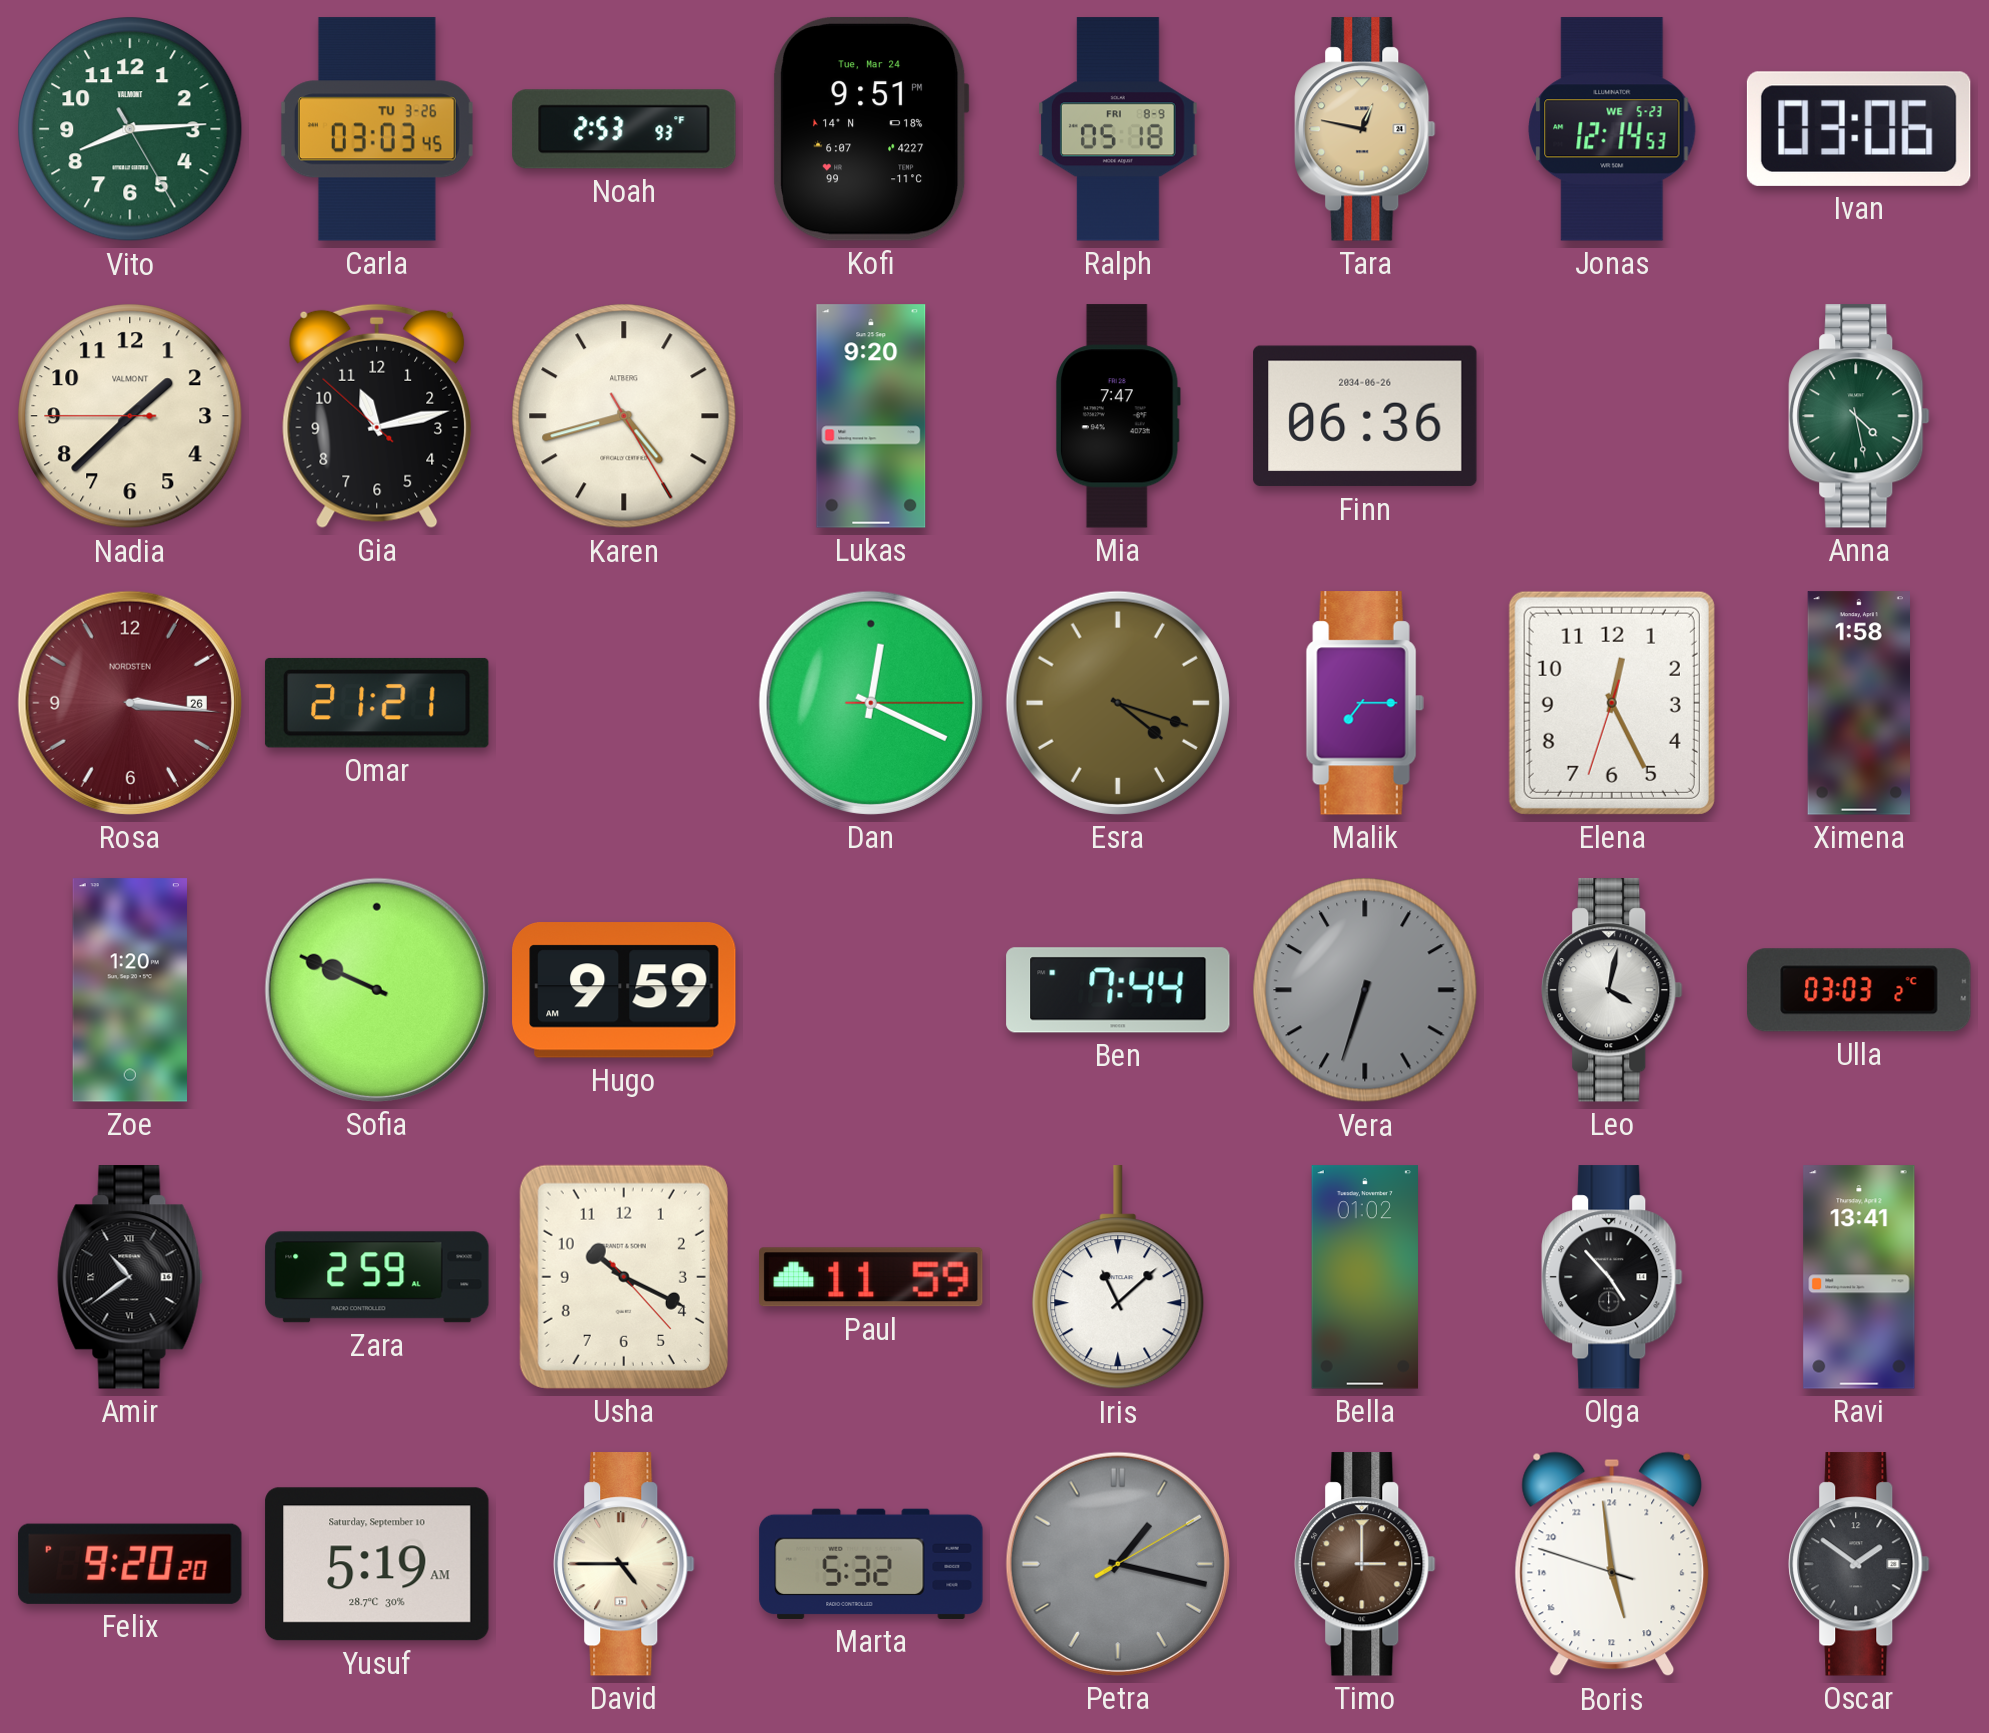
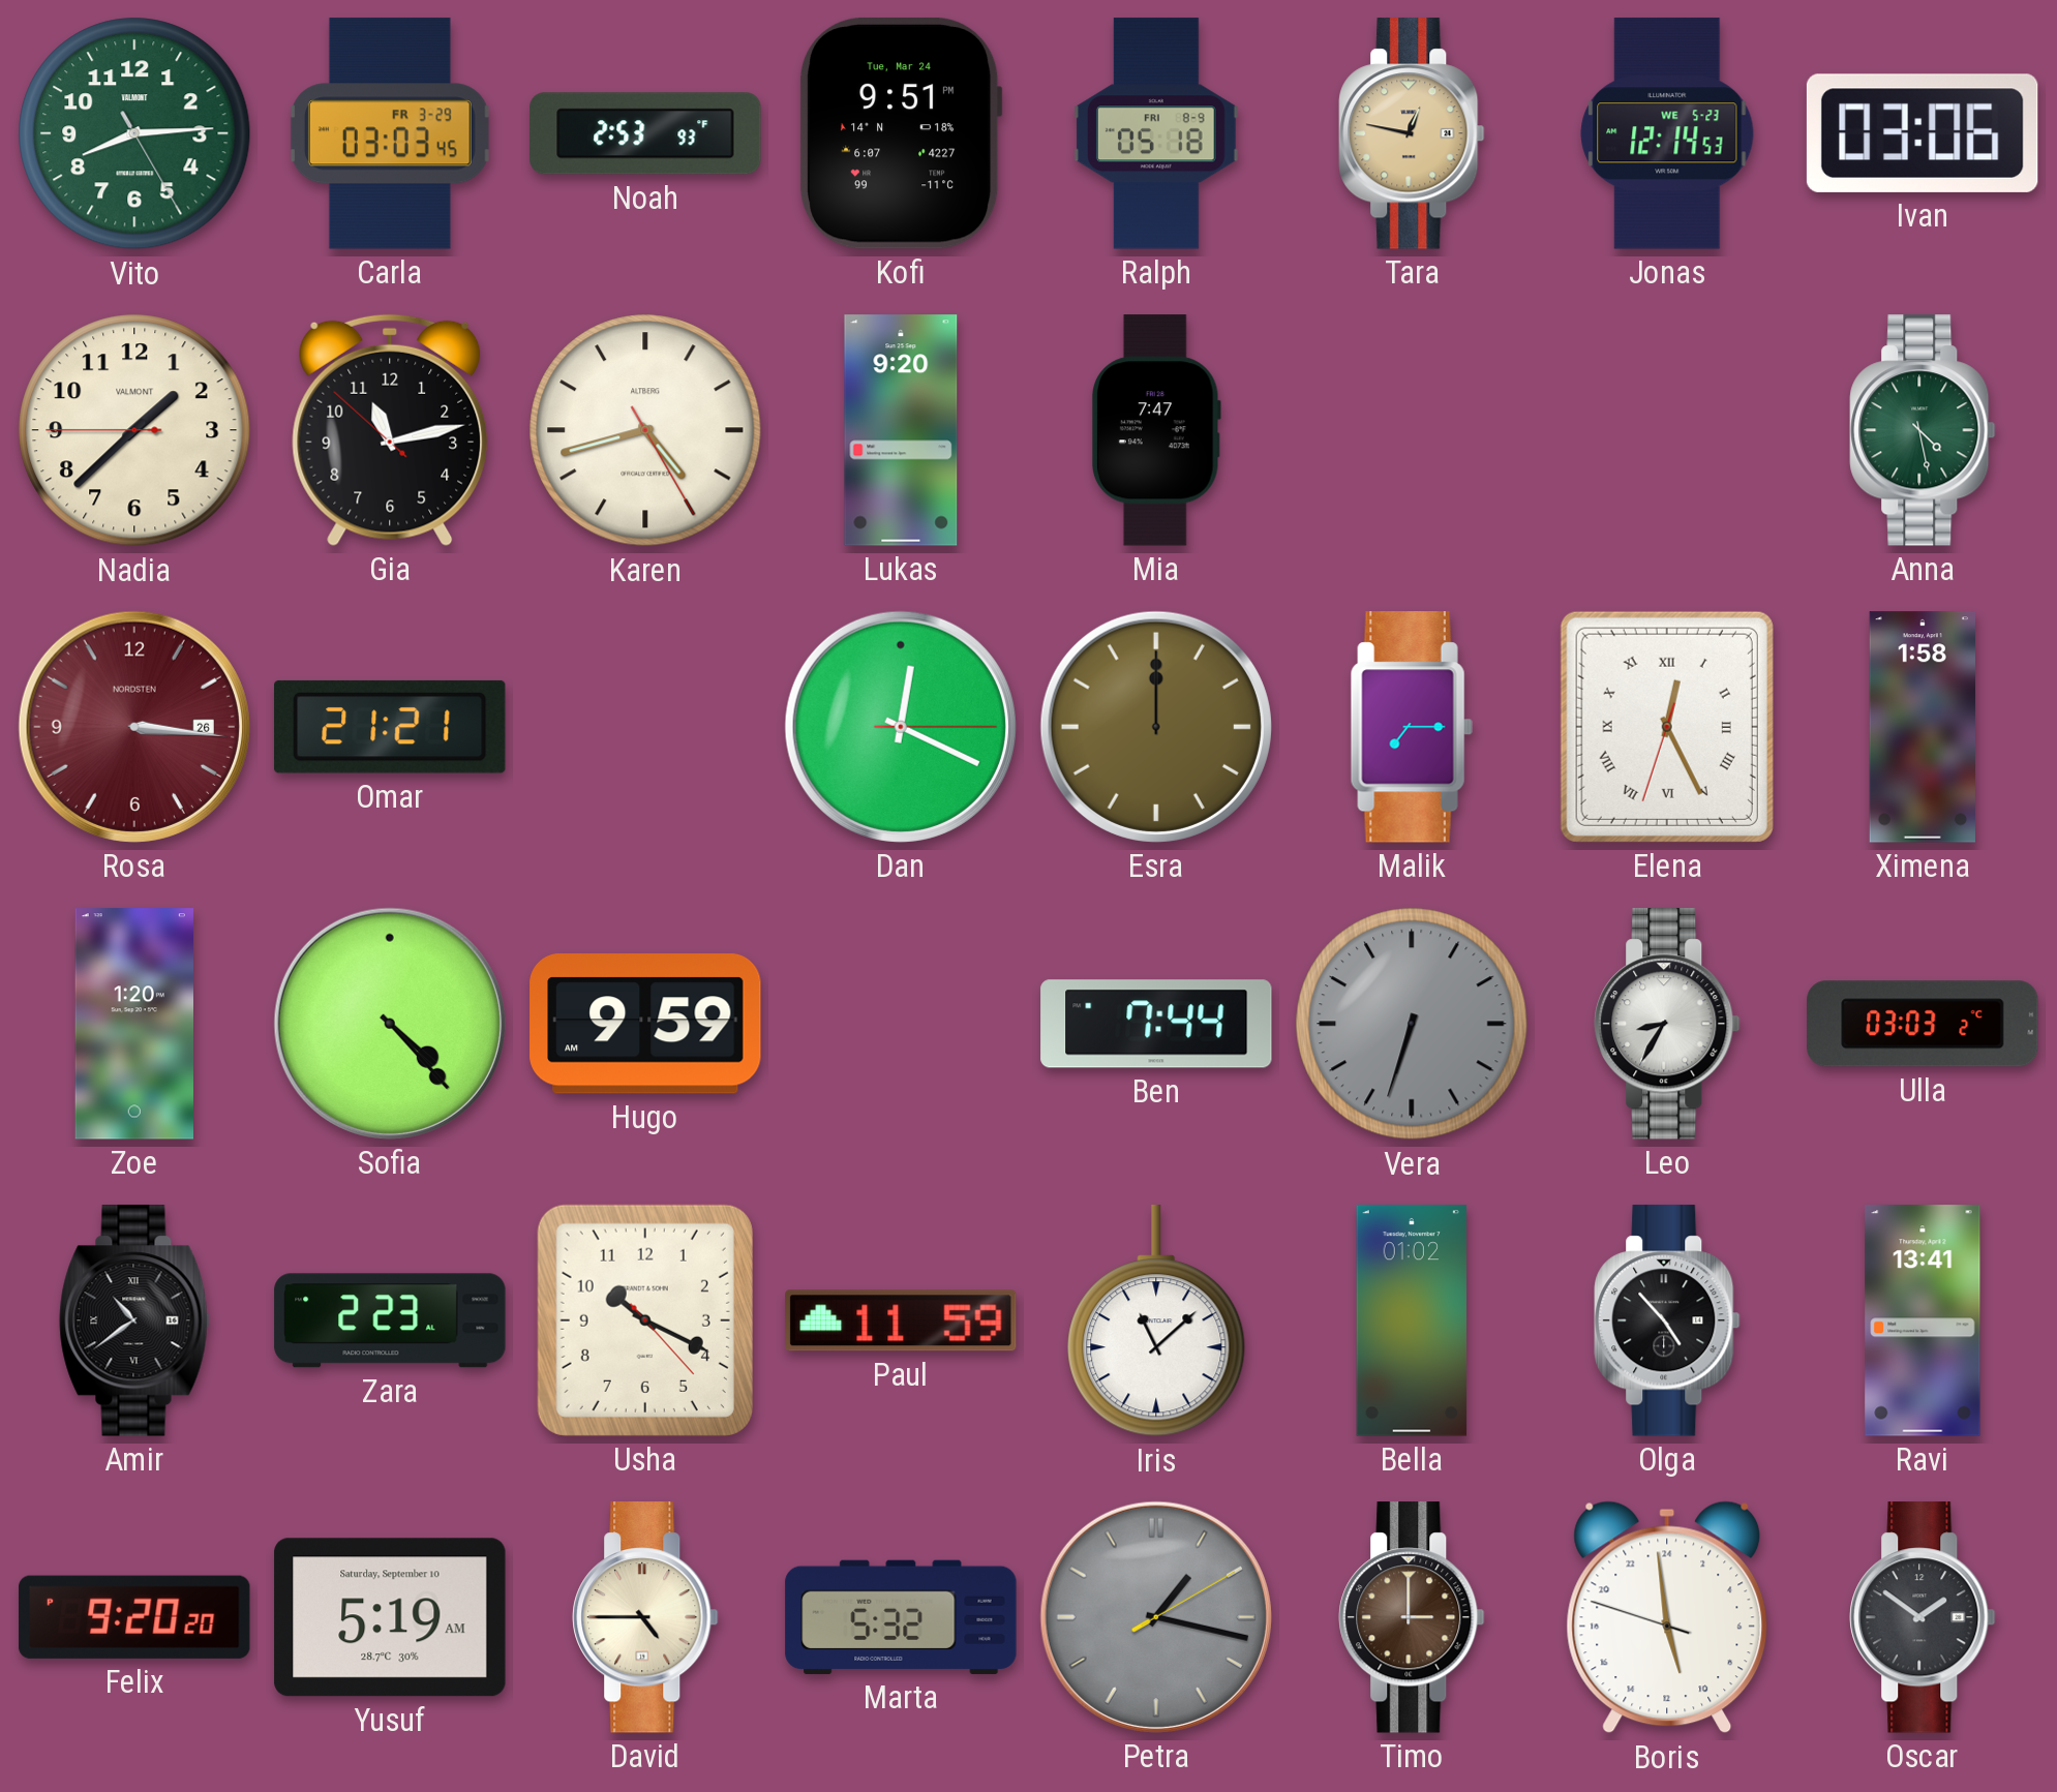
Carla date: TU 3-26 -> FR 3-29 (390, 133)
Finn: 06:36 -> none (1365, 416)
Esra: 4:18 -> 12:00 (1156, 727)
Elena numerals: Arabic -> Roman (1667, 727)
Sofia: 9:49 -> 4:23 (390, 1024)
Leo: 4:02 -> 8:35 (1667, 1024)
Zara: 2:59 -> 2:23 (390, 1320)
